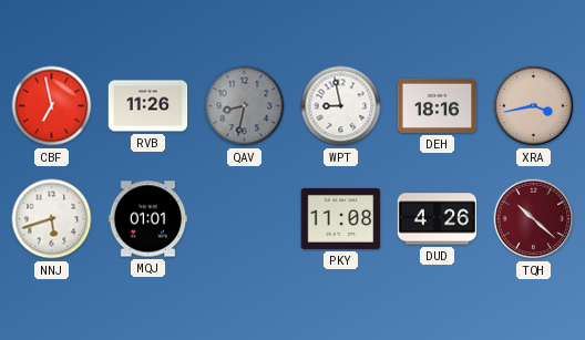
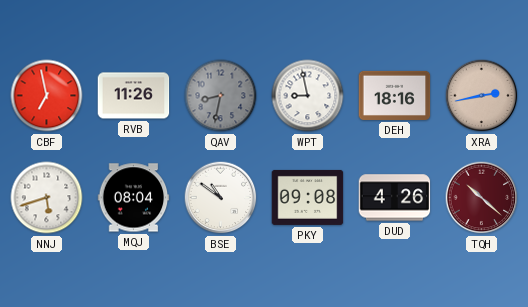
XRA: 3:43 -> 2:43 (482, 96)
MQJ: 01:01 -> 08:04 (134, 198)
BSE: none -> 10:51 (221, 198)
PKY: 11:08 -> 09:08 (308, 197)
